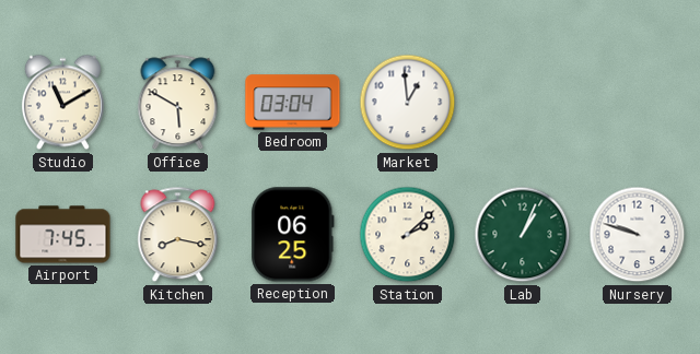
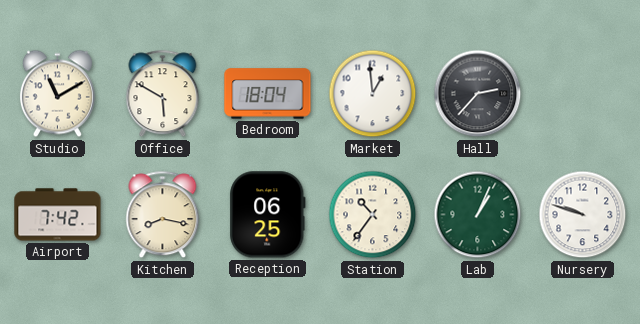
Bedroom: 03:04 -> 18:04 (268, 94)
Hall: none -> 2:37 (478, 94)
Airport: 7:45 -> 7:42 (58, 215)
Station: 2:08 -> 10:36 (373, 215)
